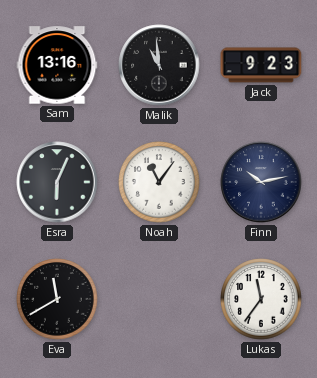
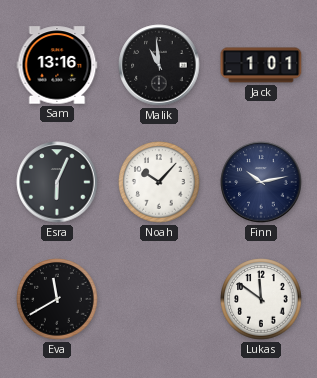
Jack: 9:23 -> 1:01 (261, 65)
Noah: 11:06 -> 10:07 (159, 182)
Lukas: 11:36 -> 11:51 (261, 299)
